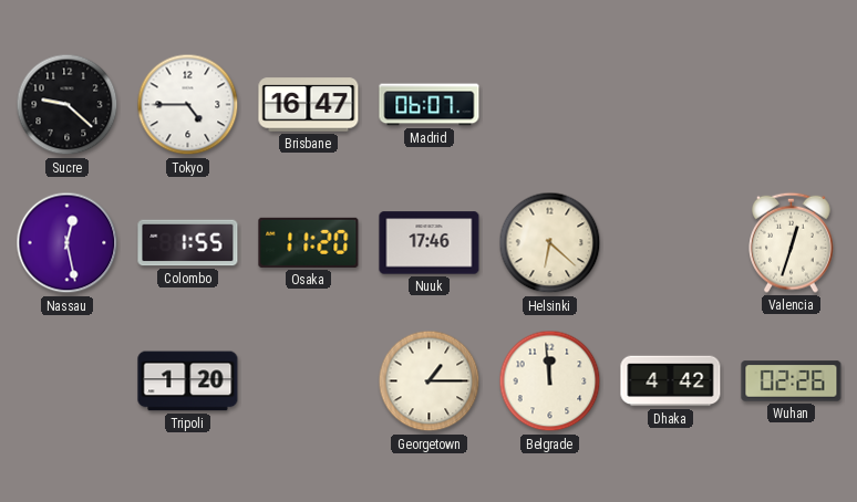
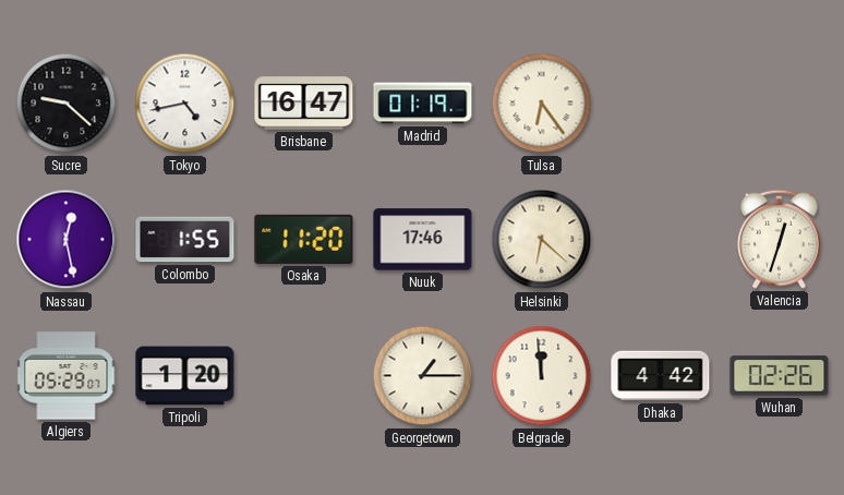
Tokyo: 4:45 -> 4:43 (185, 104)
Madrid: 06:07 -> 01:19 (423, 104)
Tulsa: none -> 6:24 (542, 104)
Algiers: none -> 05:29 (67, 376)
